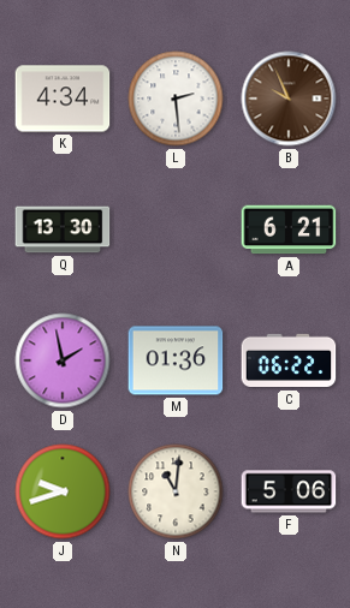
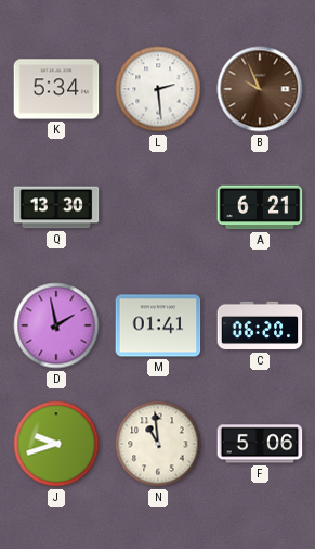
K: 4:34 -> 5:34 (56, 89)
M: 01:36 -> 01:41 (158, 325)
C: 06:22 -> 06:20 (260, 325)
N: 11:01 -> 10:59 (158, 444)
